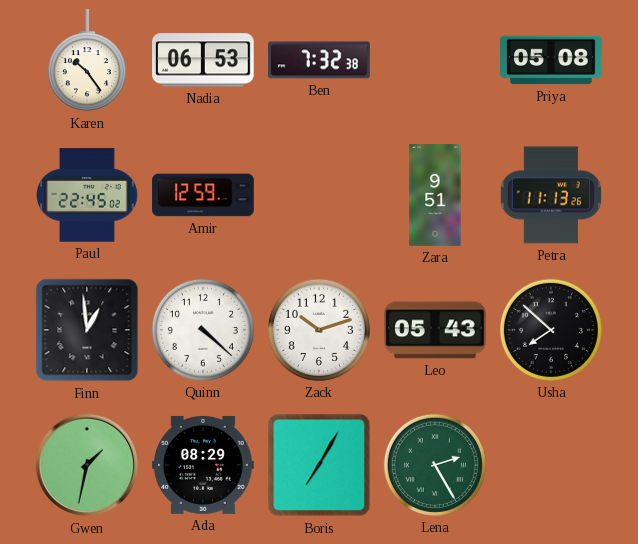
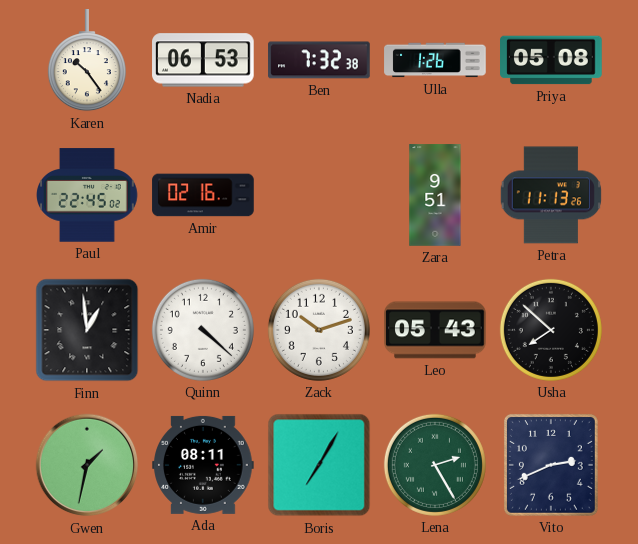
Ulla: none -> 1:26 (435, 60)
Amir: 12:59 -> 02:16 (203, 195)
Ada: 08:29 -> 08:11 (203, 465)
Vito: none -> 2:41 (551, 465)
